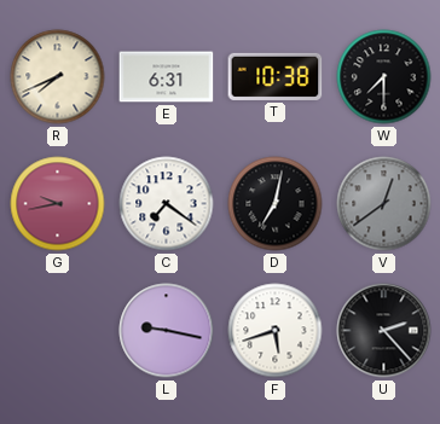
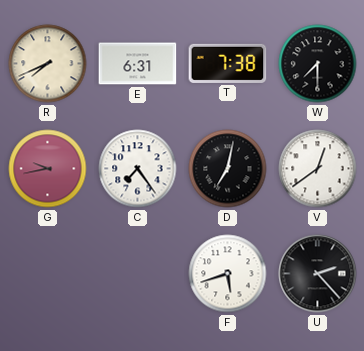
T: 10:38 -> 7:38 (228, 63)
C: 7:21 -> 7:24 (138, 169)
V dial: grey -> white (318, 169)
L: 9:17 -> none (167, 331)
